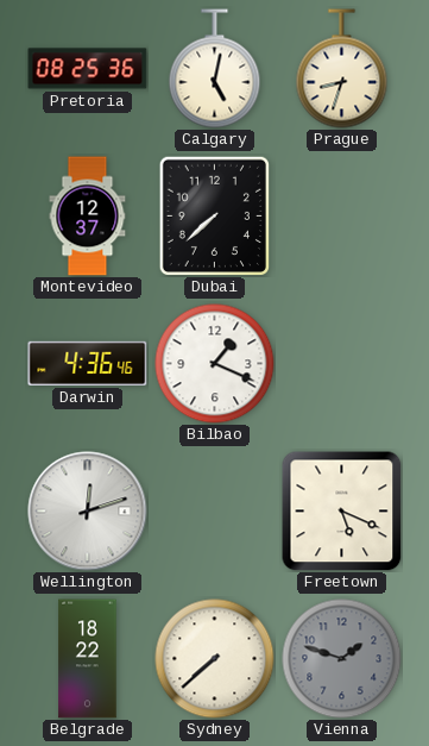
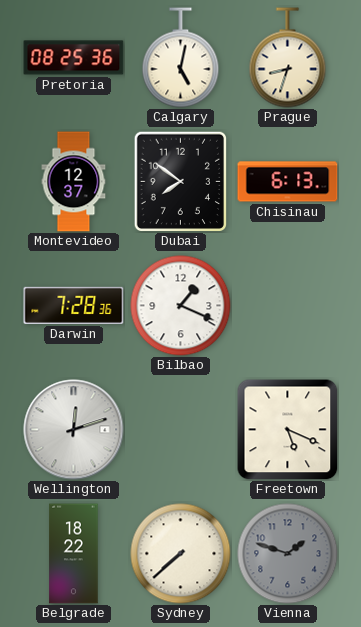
Dubai: 7:38 -> 7:51 (180, 181)
Chisinau: none -> 6:13 (288, 182)
Darwin: 4:36 -> 7:28 (74, 305)
